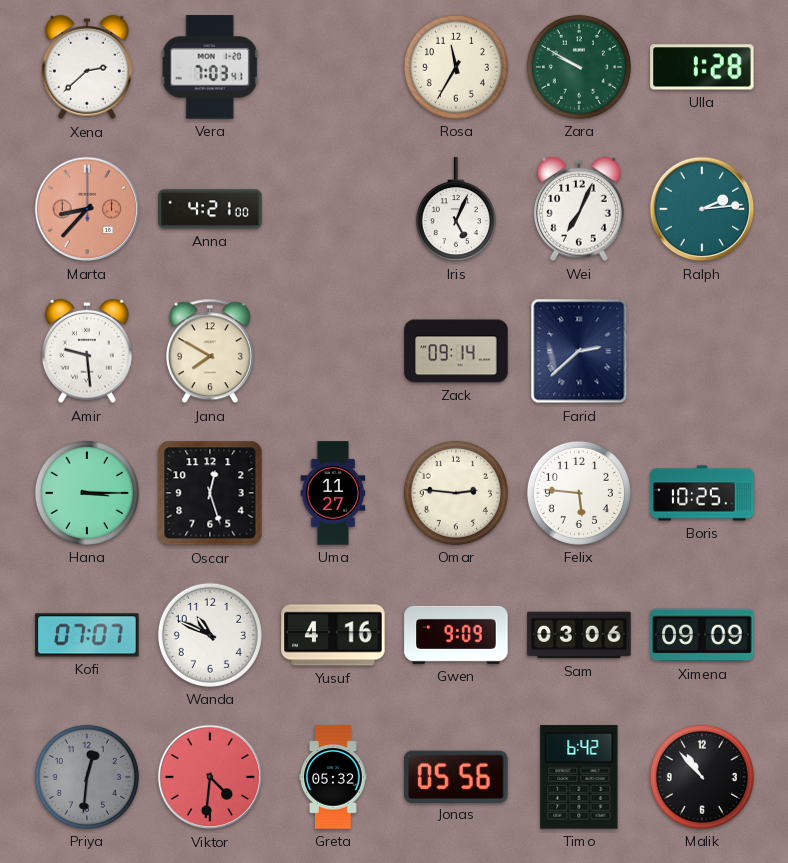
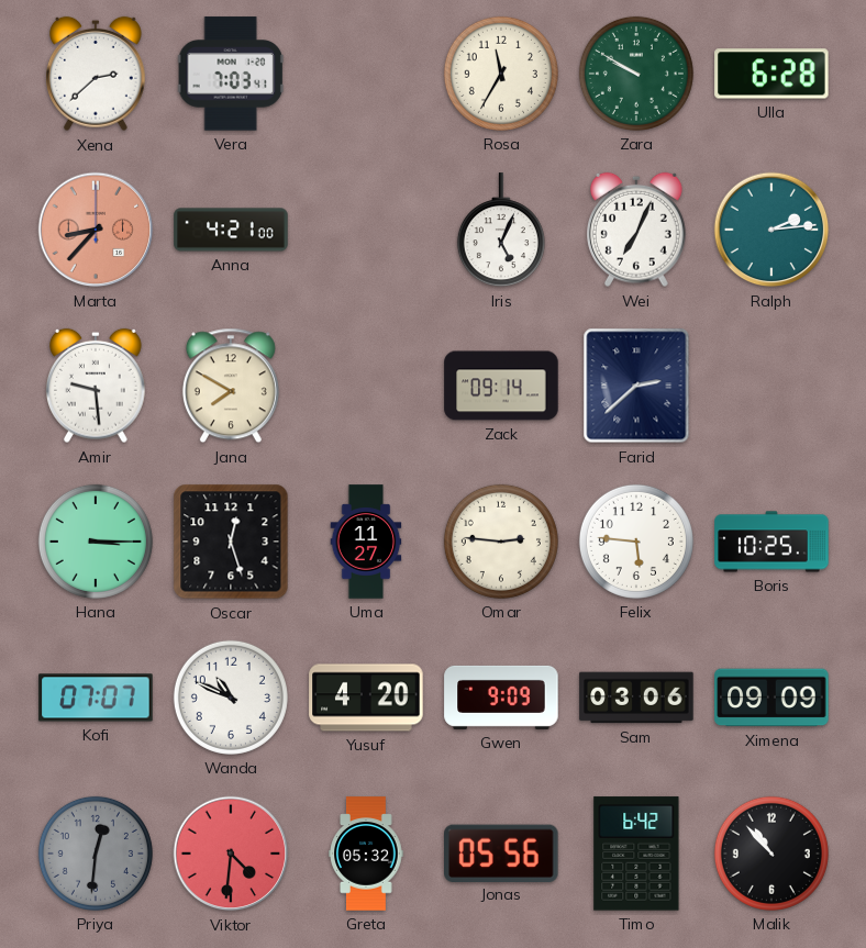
Ulla: 1:28 -> 6:28 (771, 74)
Yusuf: 4:16 -> 4:20 (366, 698)
